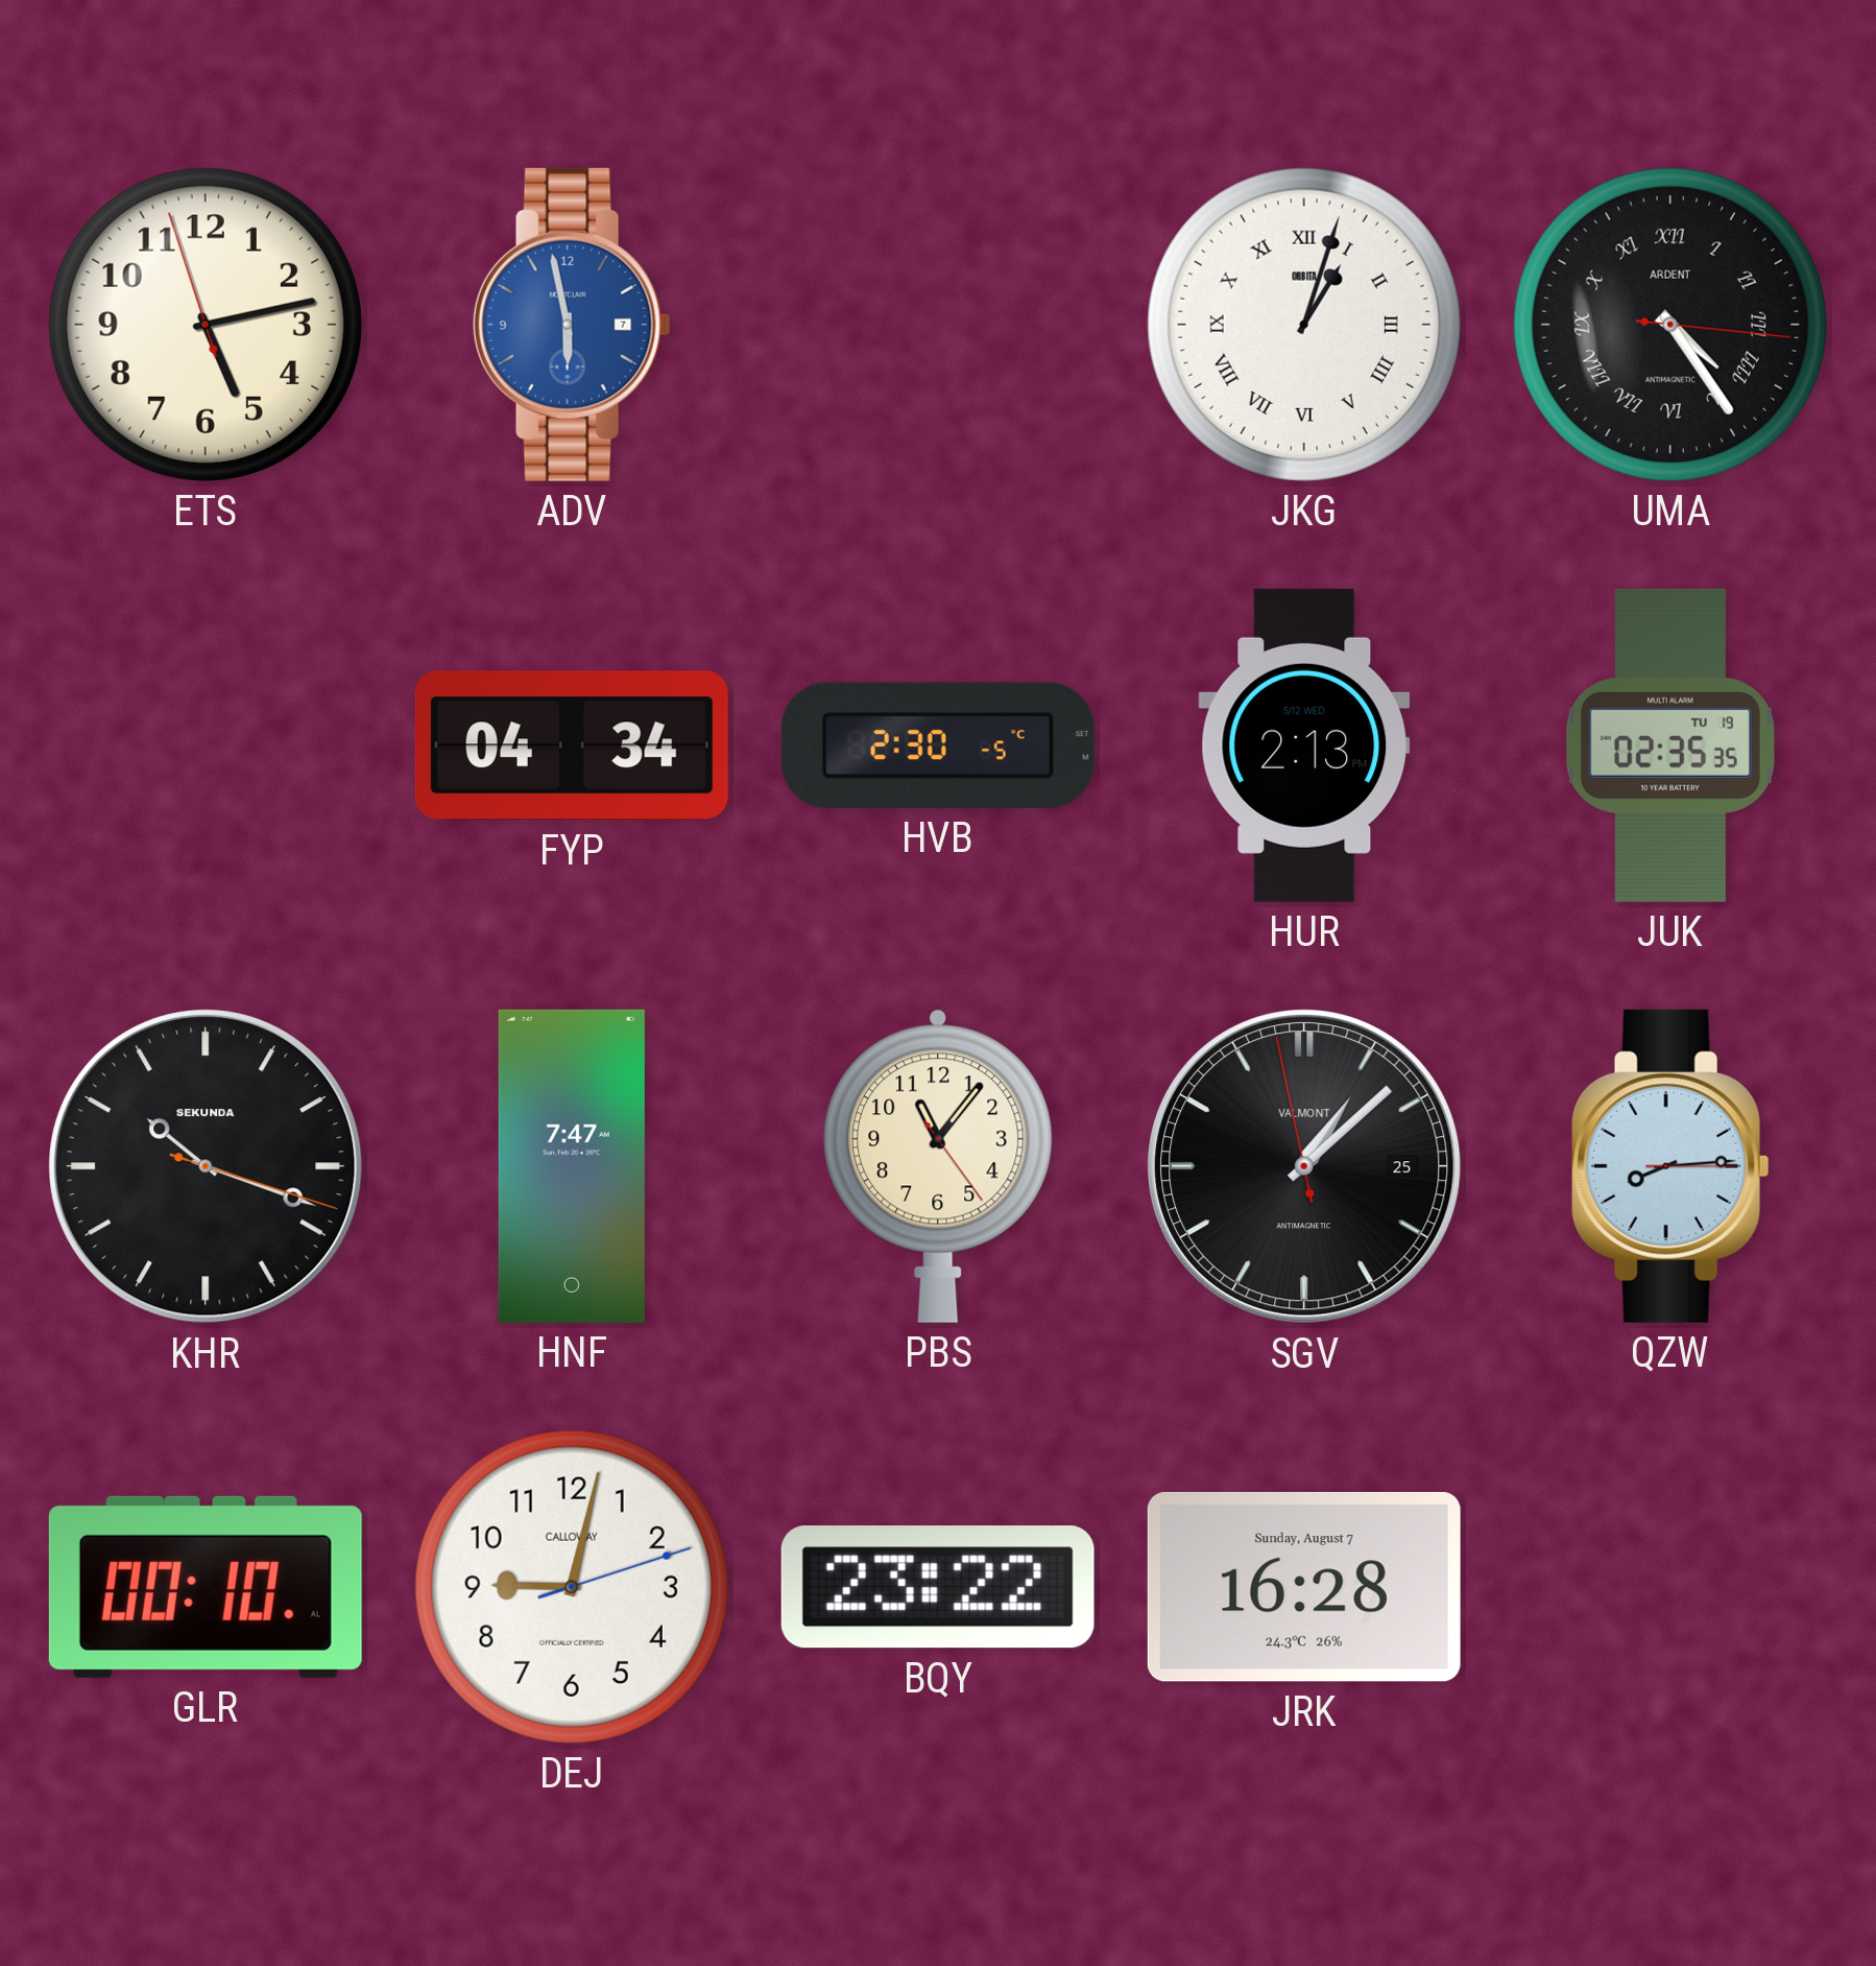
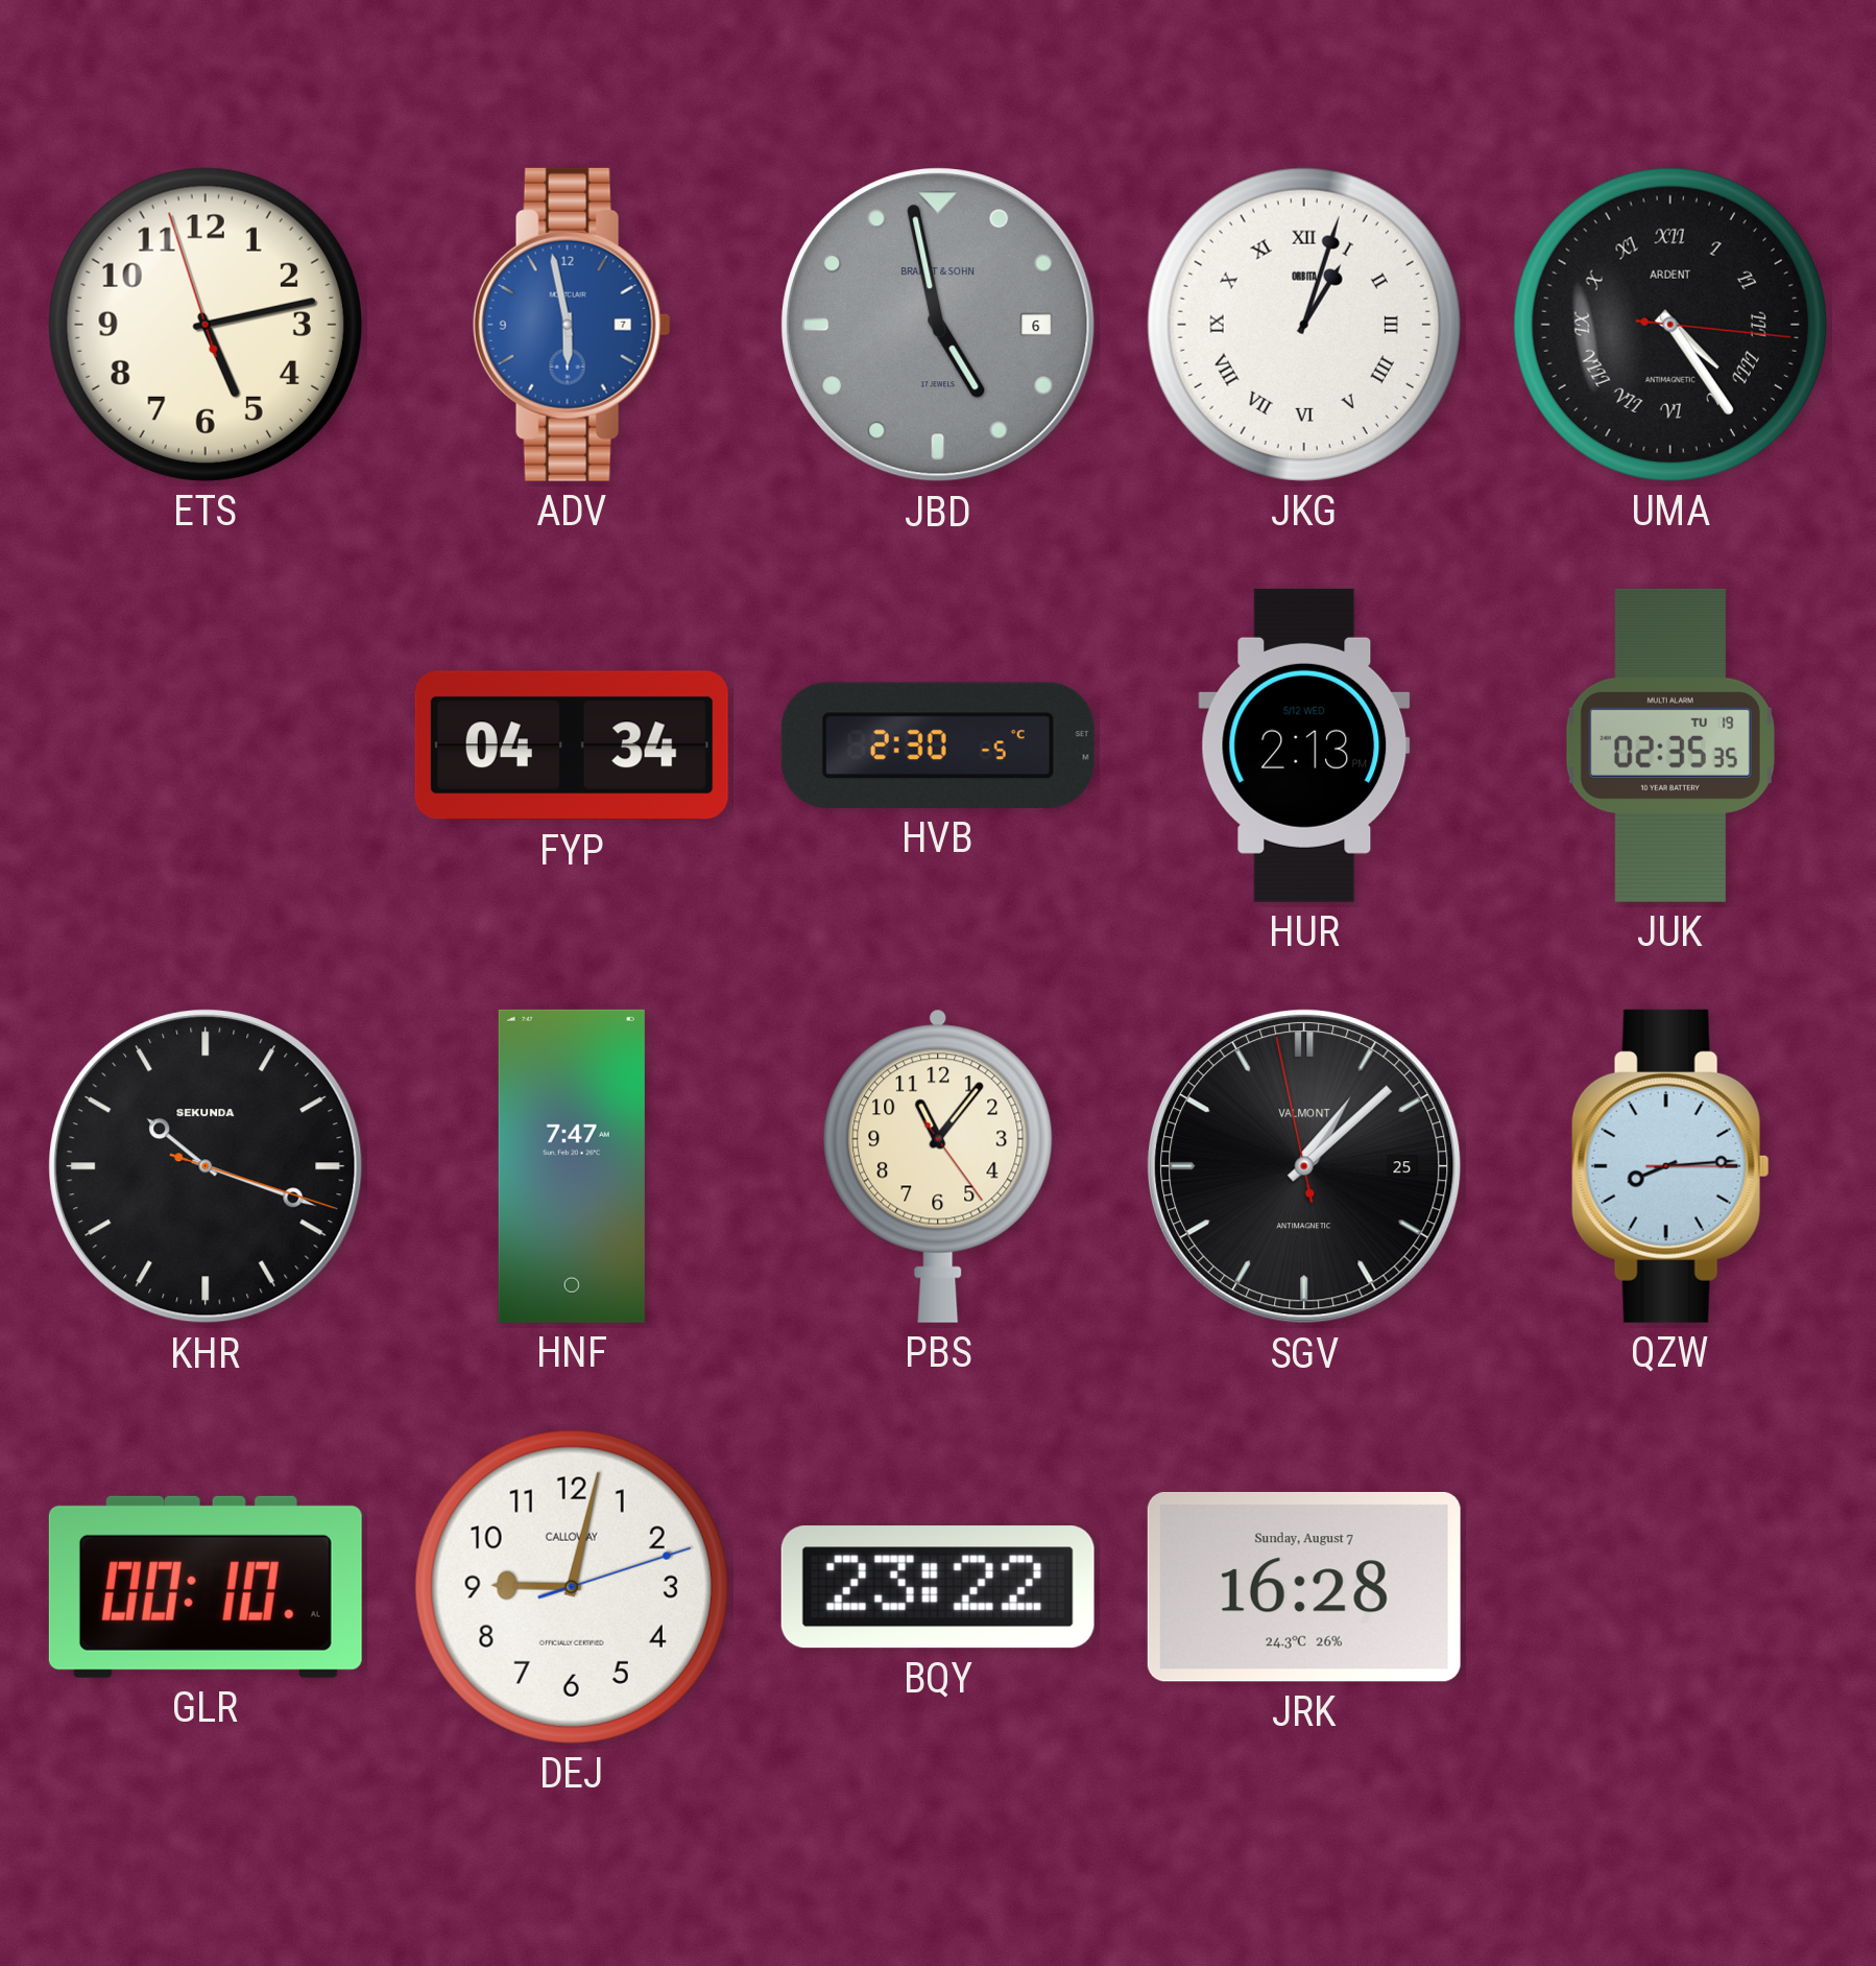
JBD: none -> 4:58 (938, 325)
